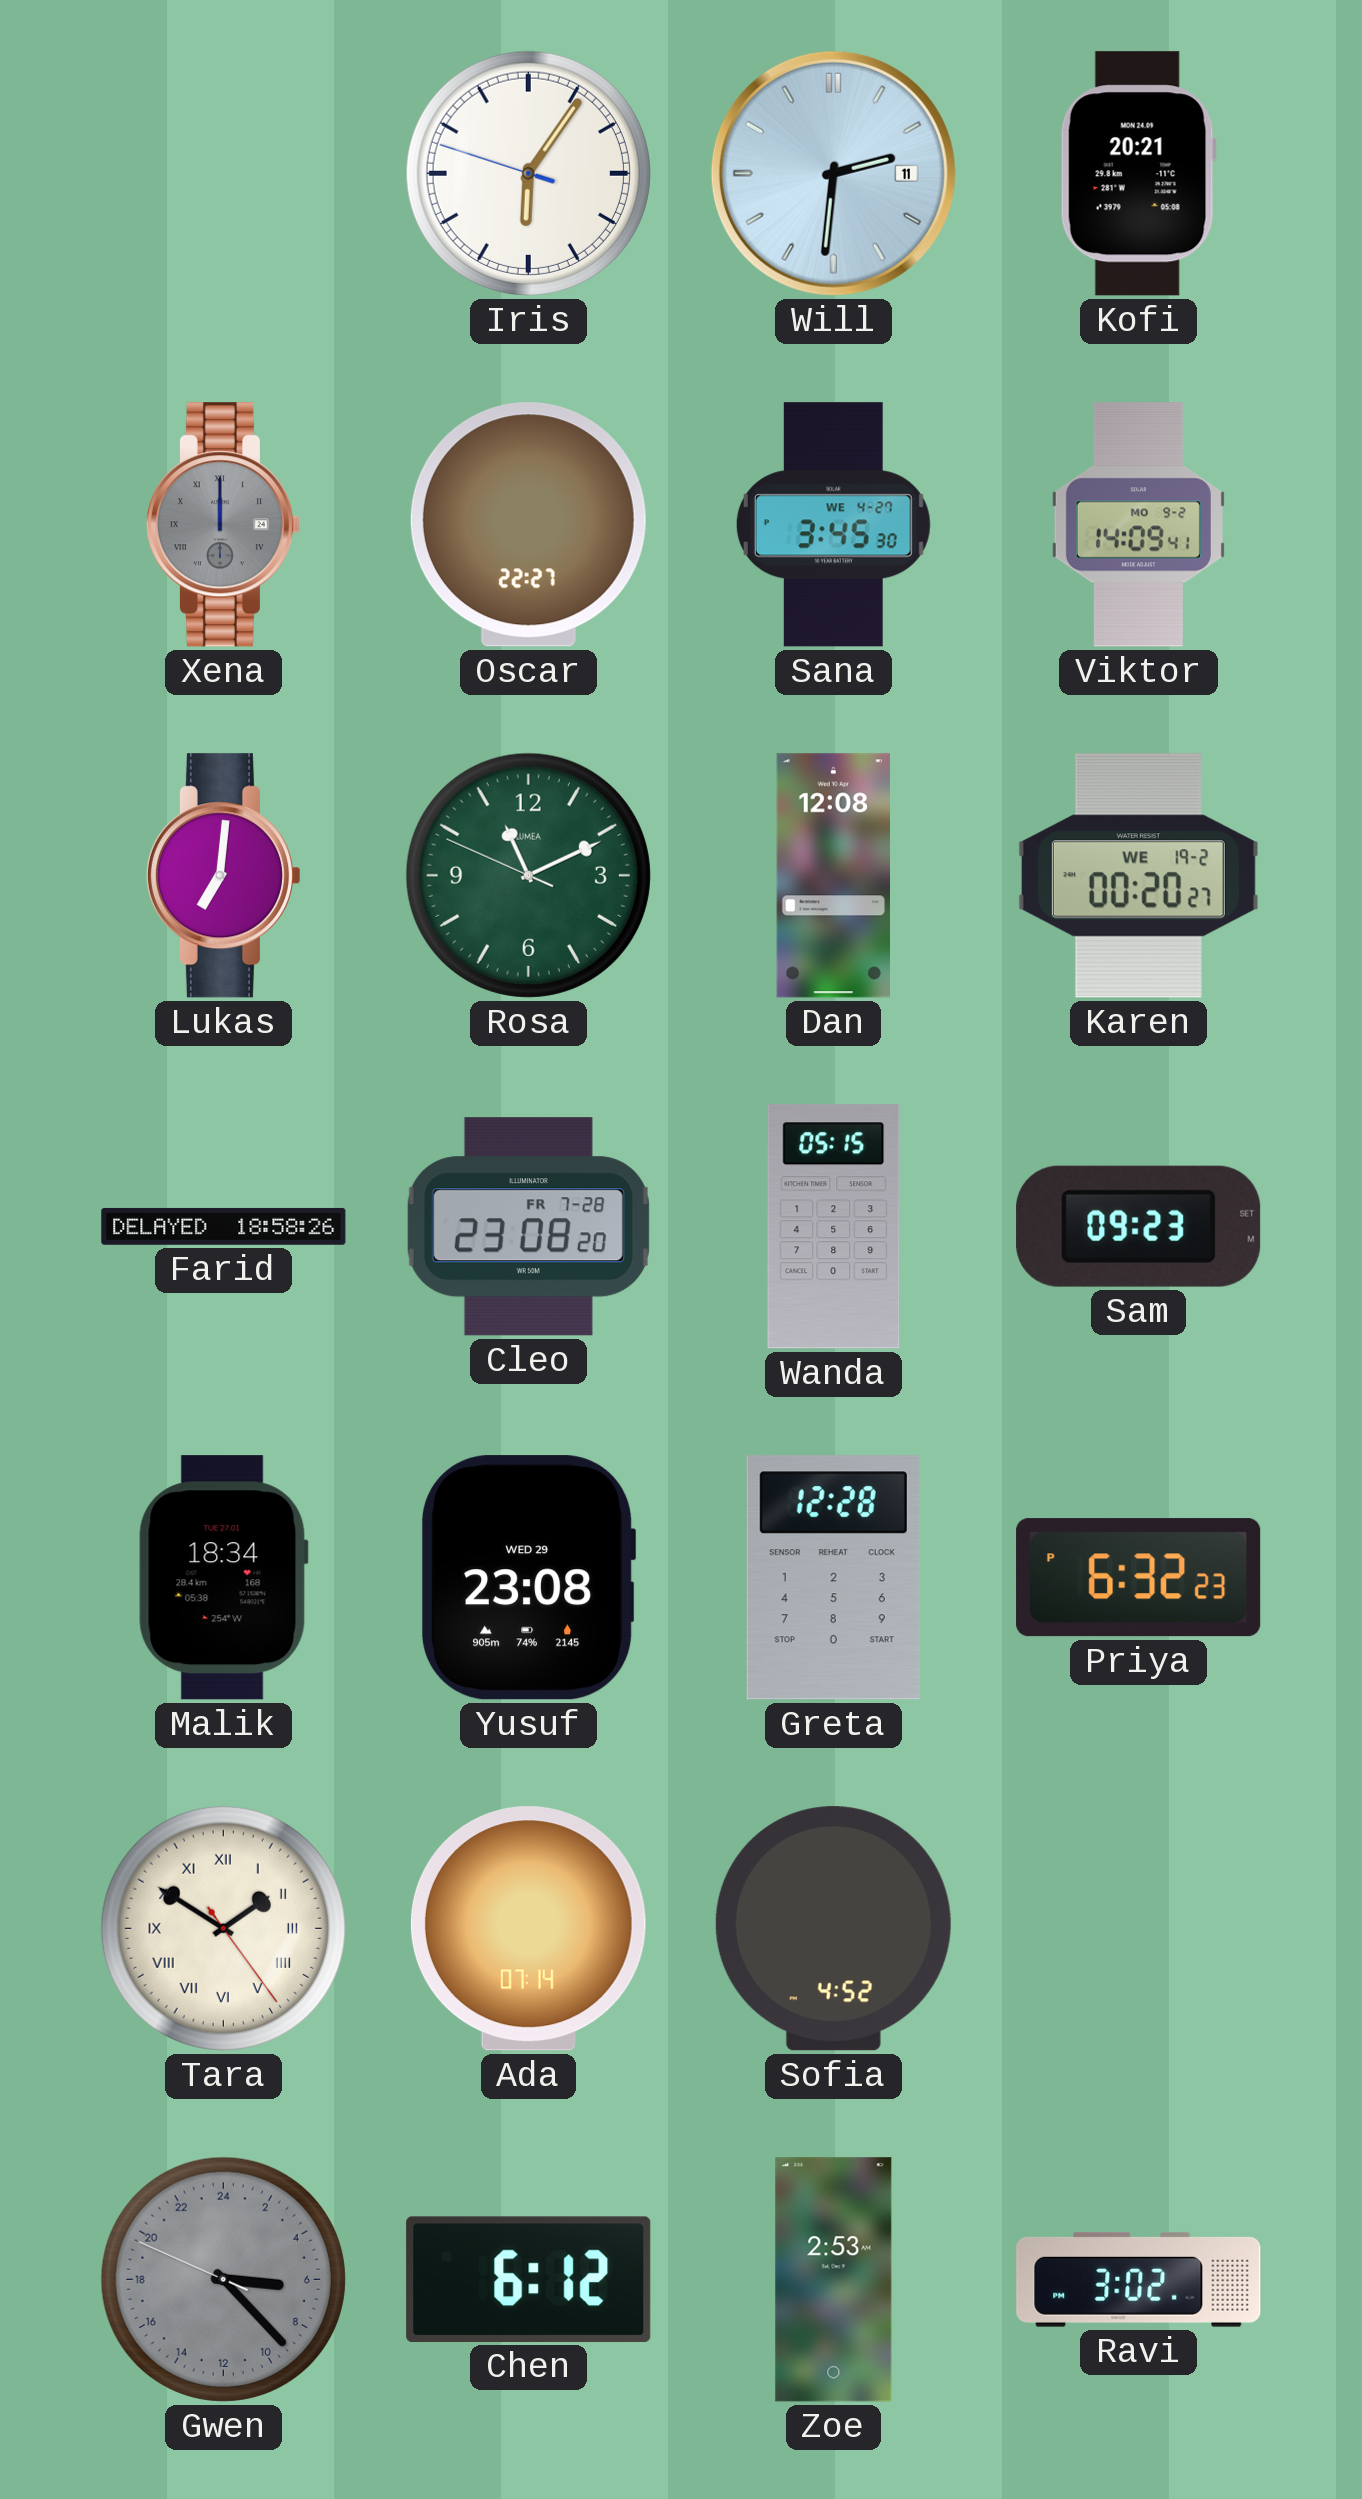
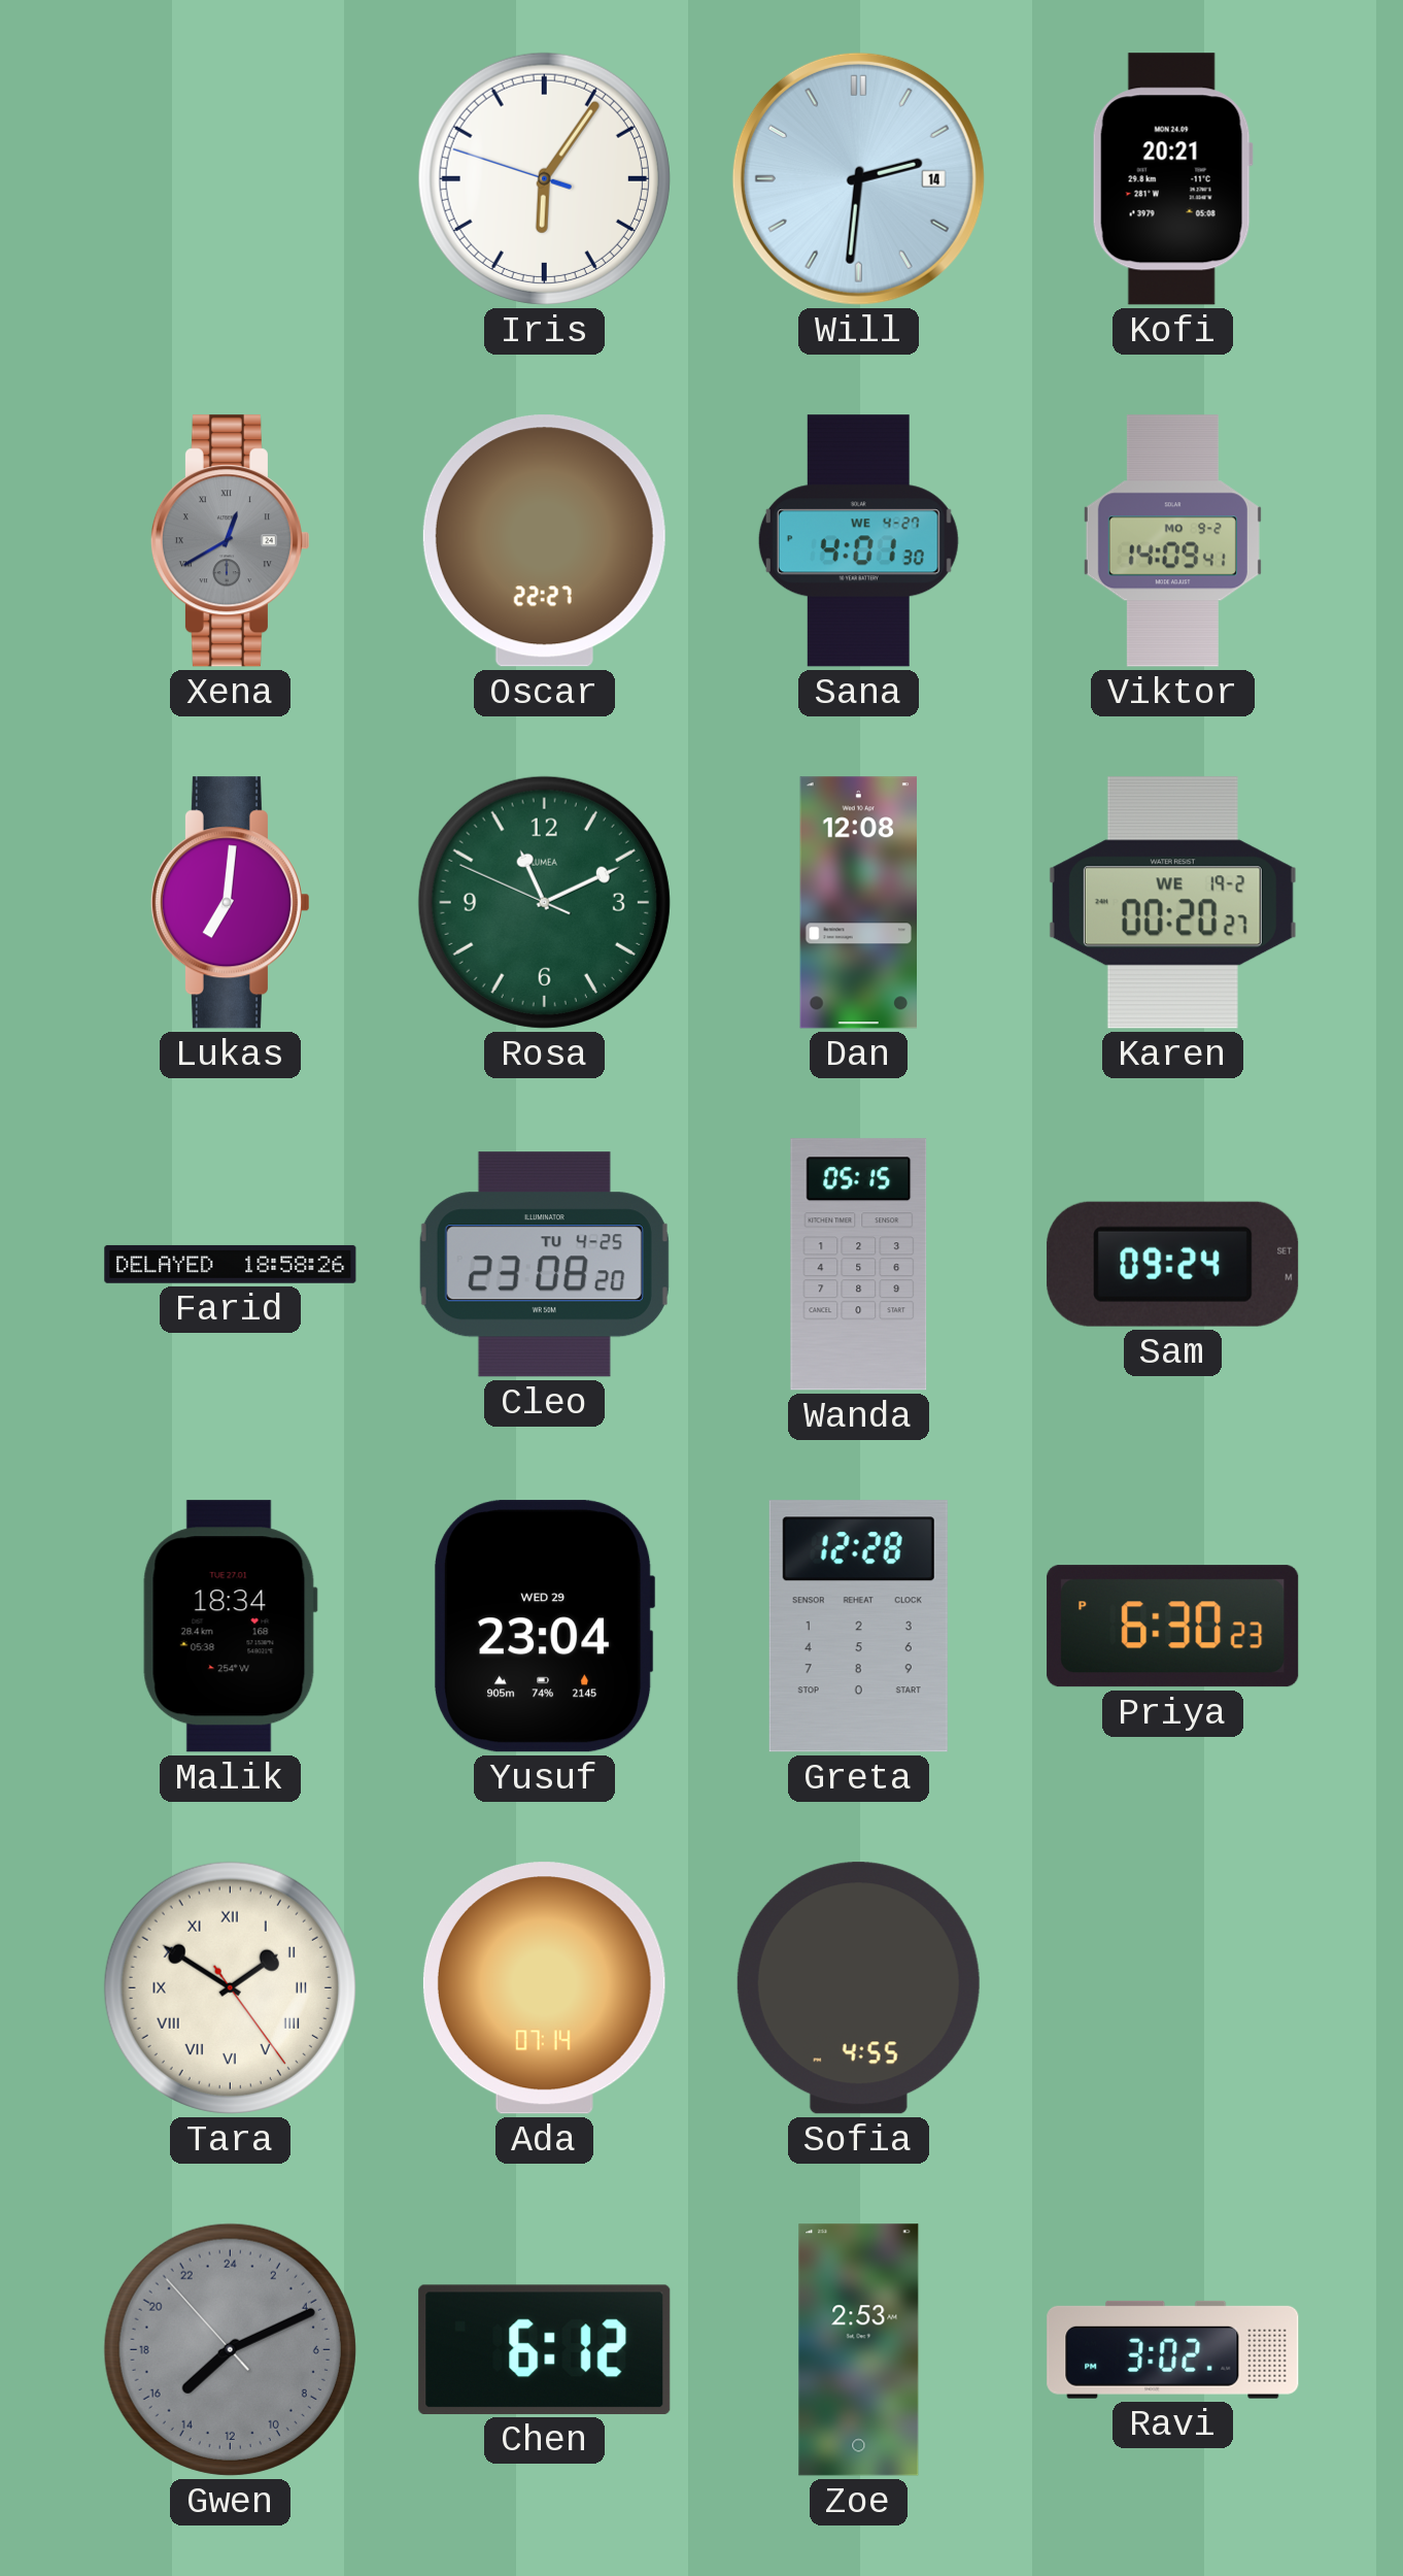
Will date: 11 -> 14 (858, 178)
Xena: 12:00 -> 12:40 (230, 541)
Sana: 3:45 -> 4:01 (858, 541)
Cleo date: FR 7-28 -> TU 4-25 (544, 1265)
Sam: 09:23 -> 09:24 (1173, 1264)
Yusuf: 23:08 -> 23:04 (544, 1627)
Priya: 6:32 -> 6:30 (1173, 1627)
Sofia: 4:52 -> 4:55 (858, 1988)
Gwen: 6:22 -> 15:10 (230, 2349)
